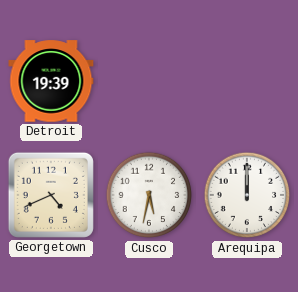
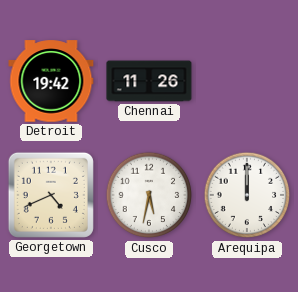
Detroit: 19:39 -> 19:42 (51, 81)
Chennai: none -> 11:26 (149, 81)
